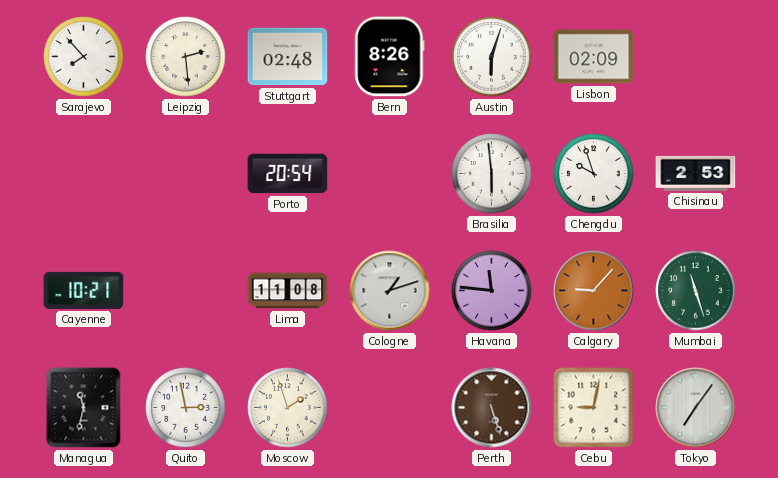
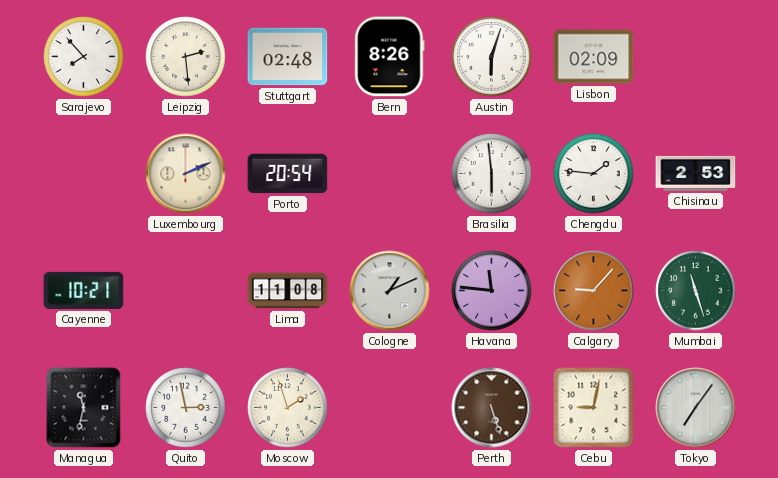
Luxembourg: none -> 2:11 (186, 174)
Chengdu: 9:57 -> 1:46 (594, 174)
Cologne: 1:12 -> 1:11 (390, 291)
